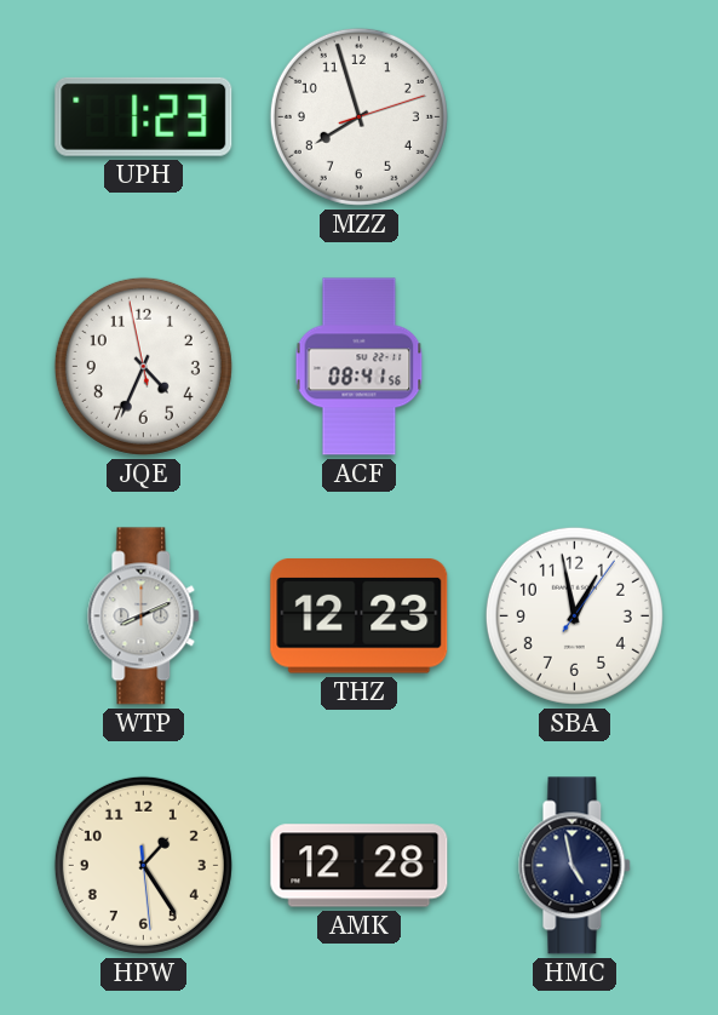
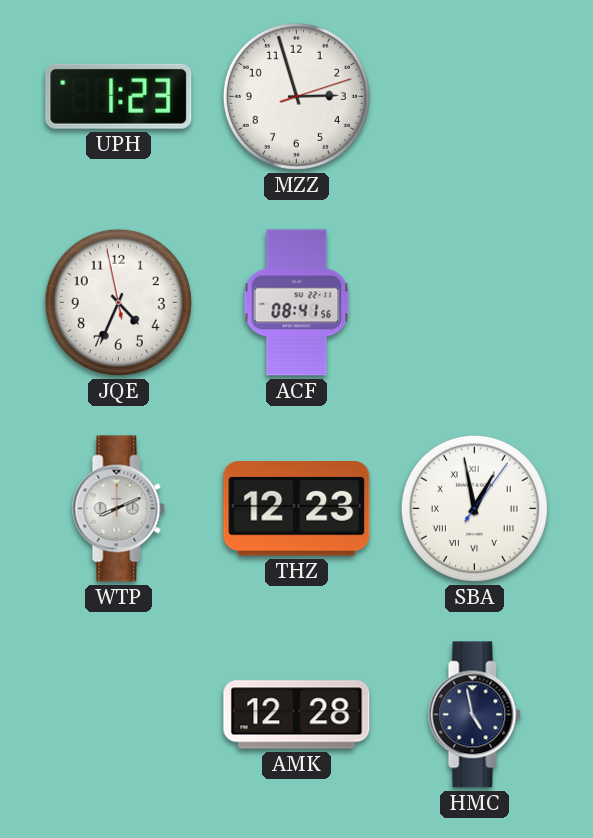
MZZ: 7:57 -> 2:57 (296, 96)
SBA numerals: Arabic -> Roman (474, 508)
HPW: 1:24 -> none (143, 865)
